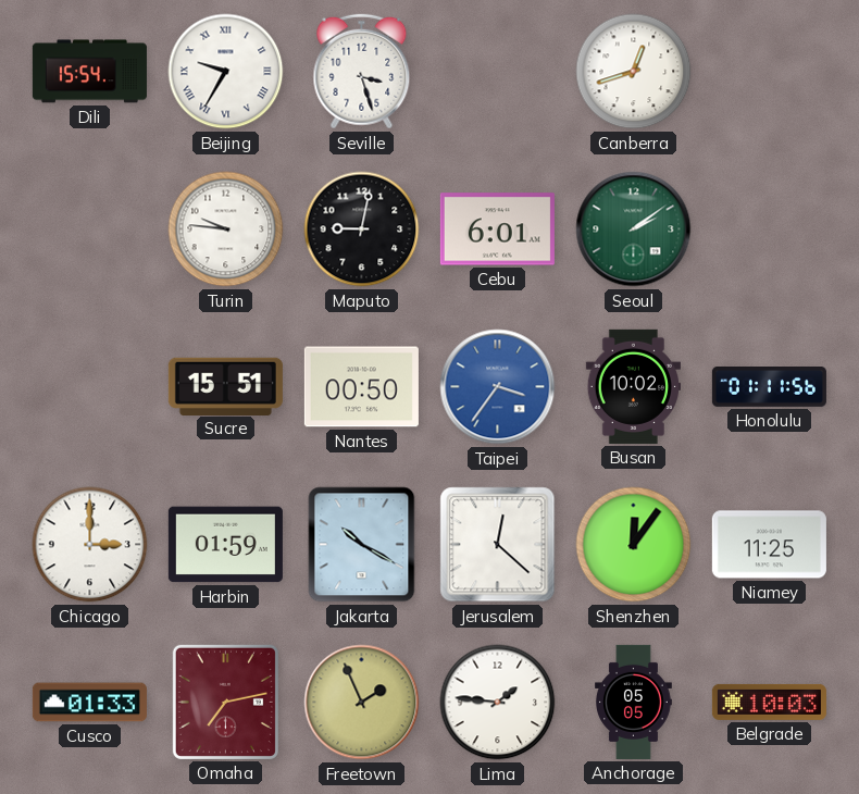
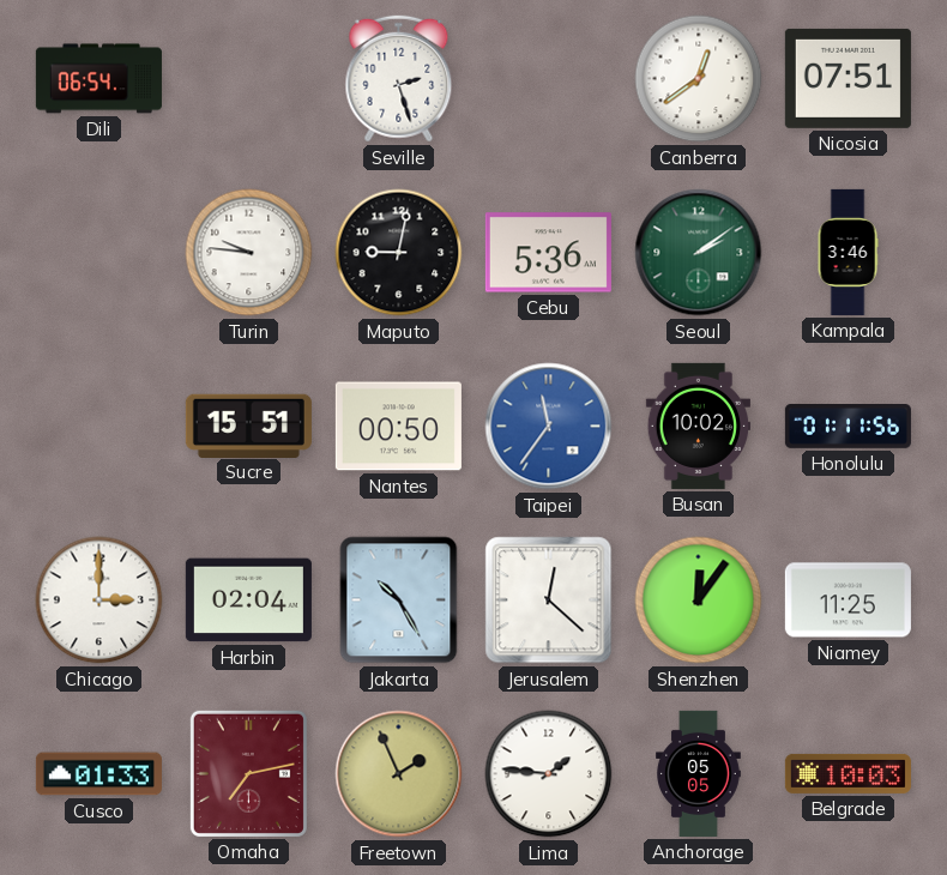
Dili: 15:54 -> 06:54 (98, 79)
Beijing: 9:35 -> none (226, 72)
Seville: 3:27 -> 2:27 (399, 79)
Canberra: 12:42 -> 12:39 (699, 79)
Nicosia: none -> 07:51 (848, 78)
Cebu: 6:01 -> 5:36 (548, 253)
Kampala: none -> 3:46 (848, 252)
Taipei: 3:36 -> 11:36 (549, 427)
Harbin: 01:59 -> 02:04 (248, 601)
Jakarta: 10:20 -> 10:25 (399, 601)
